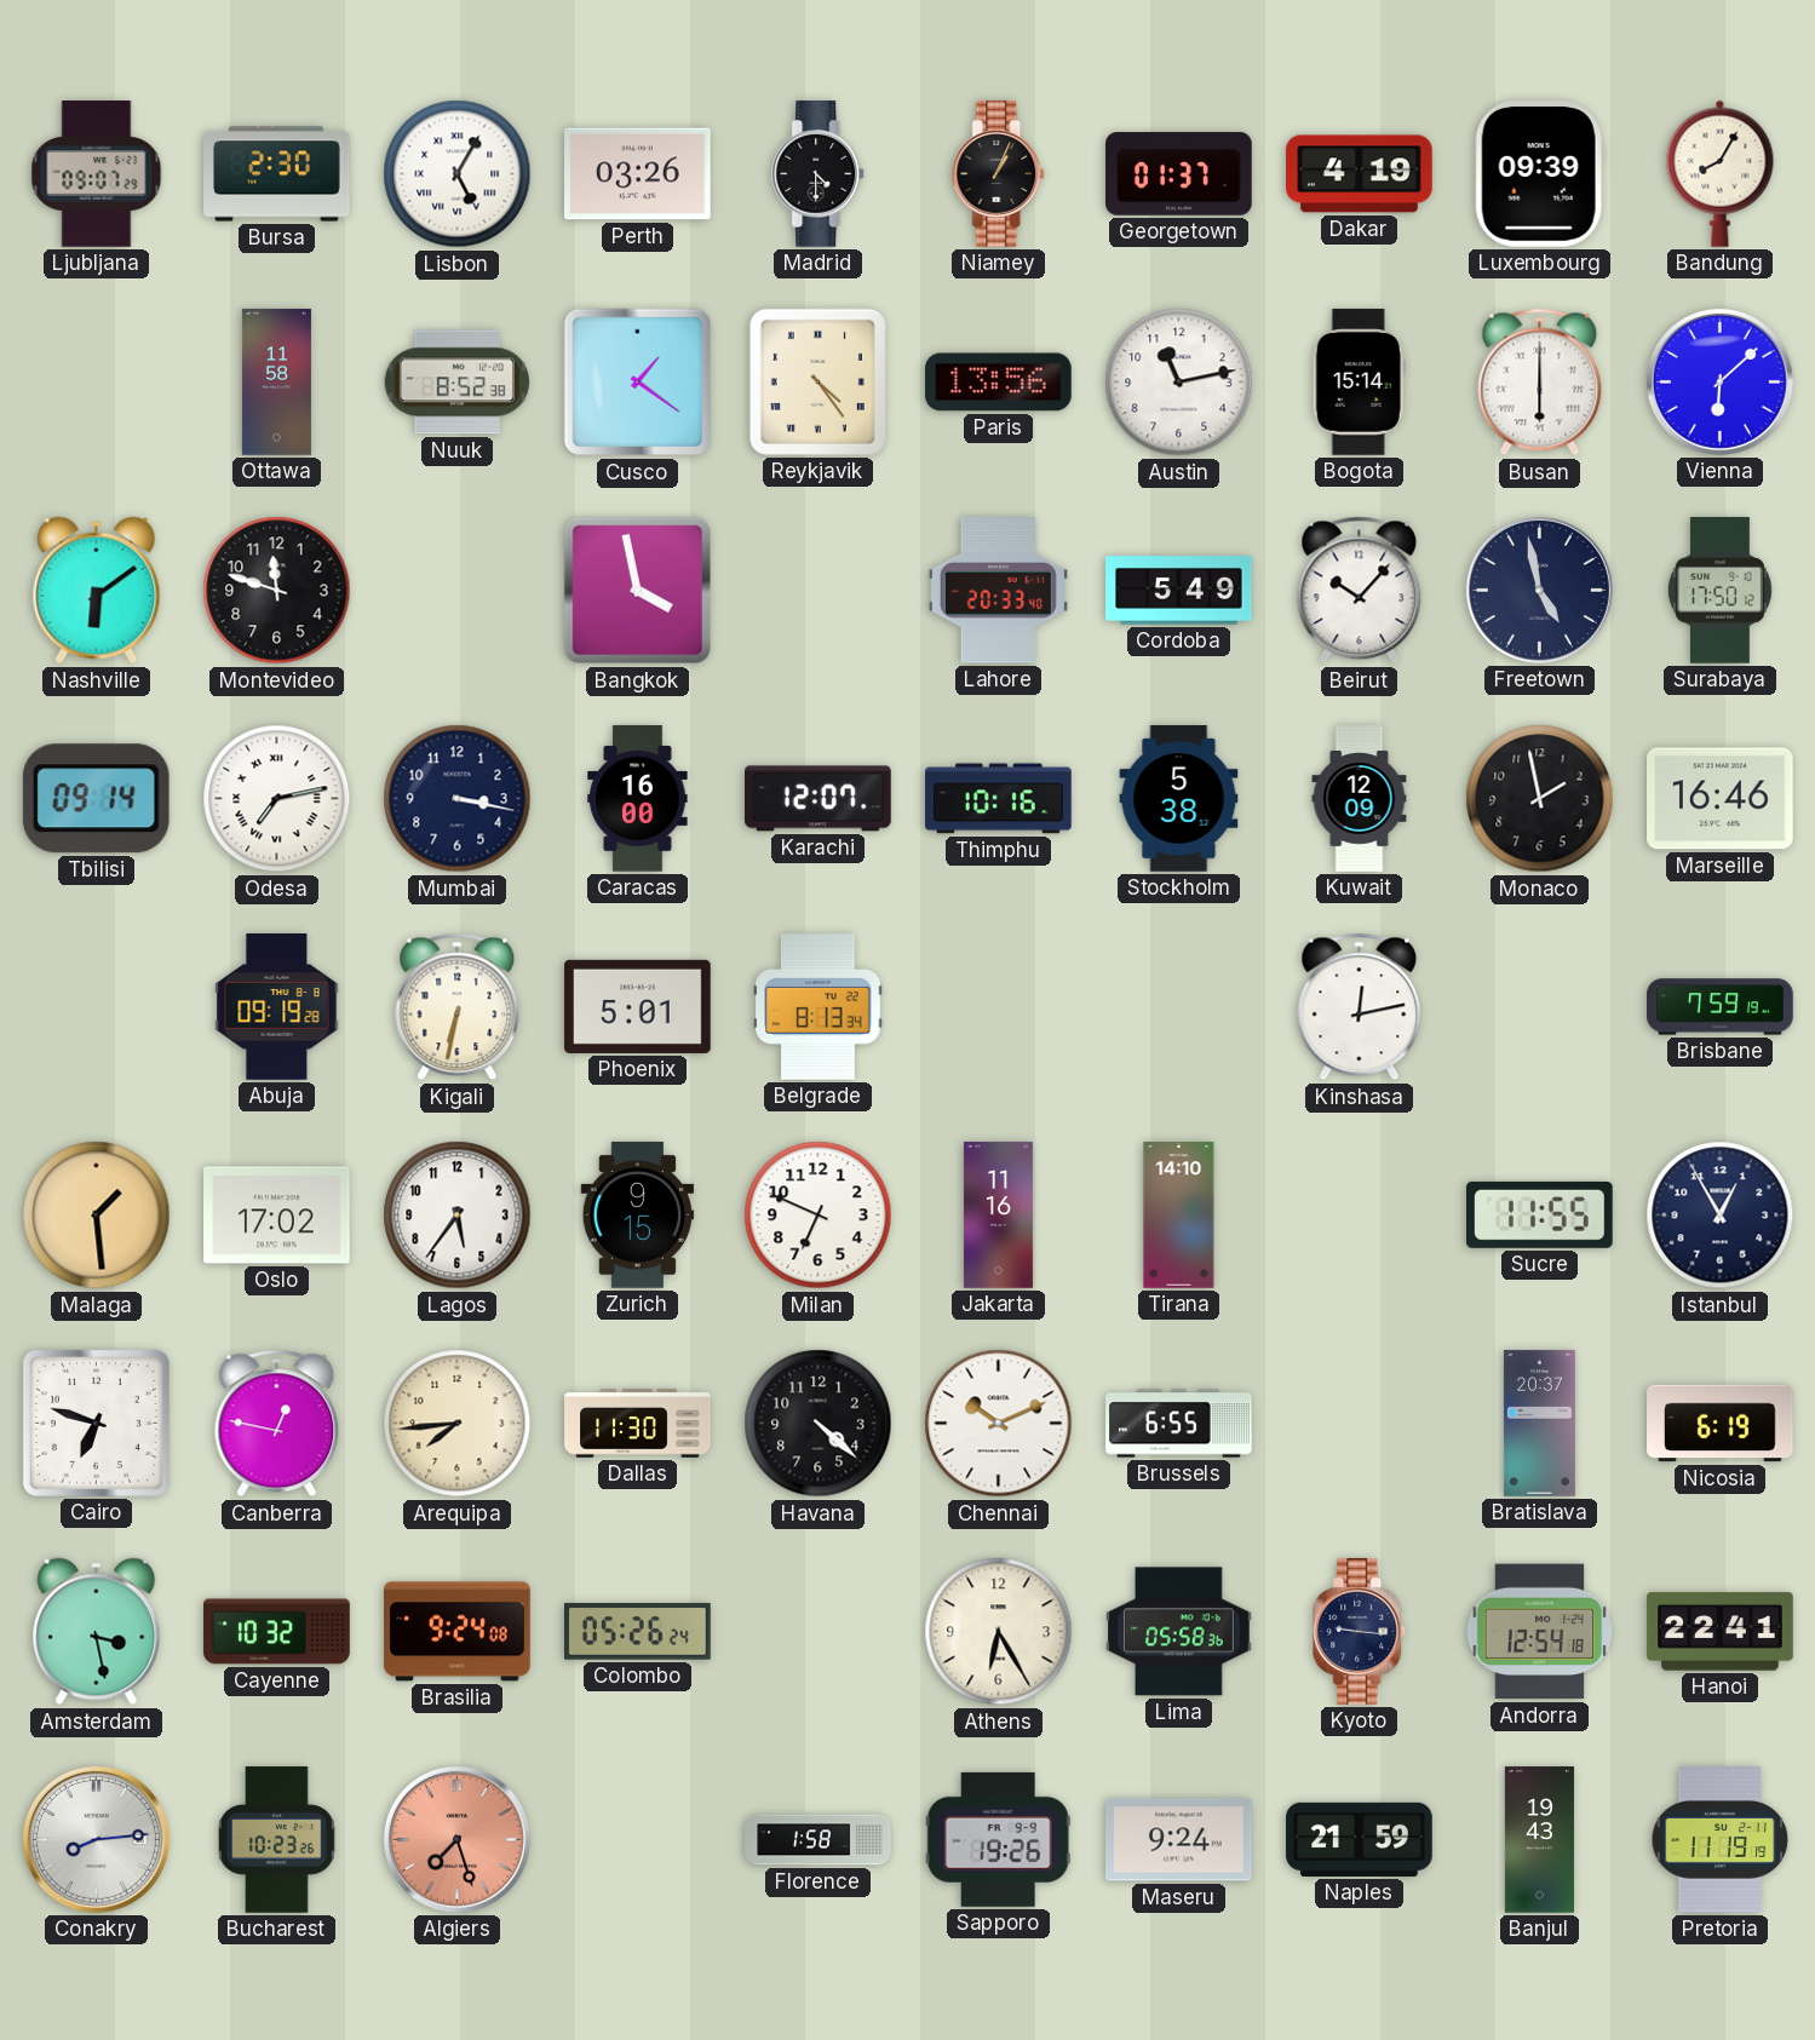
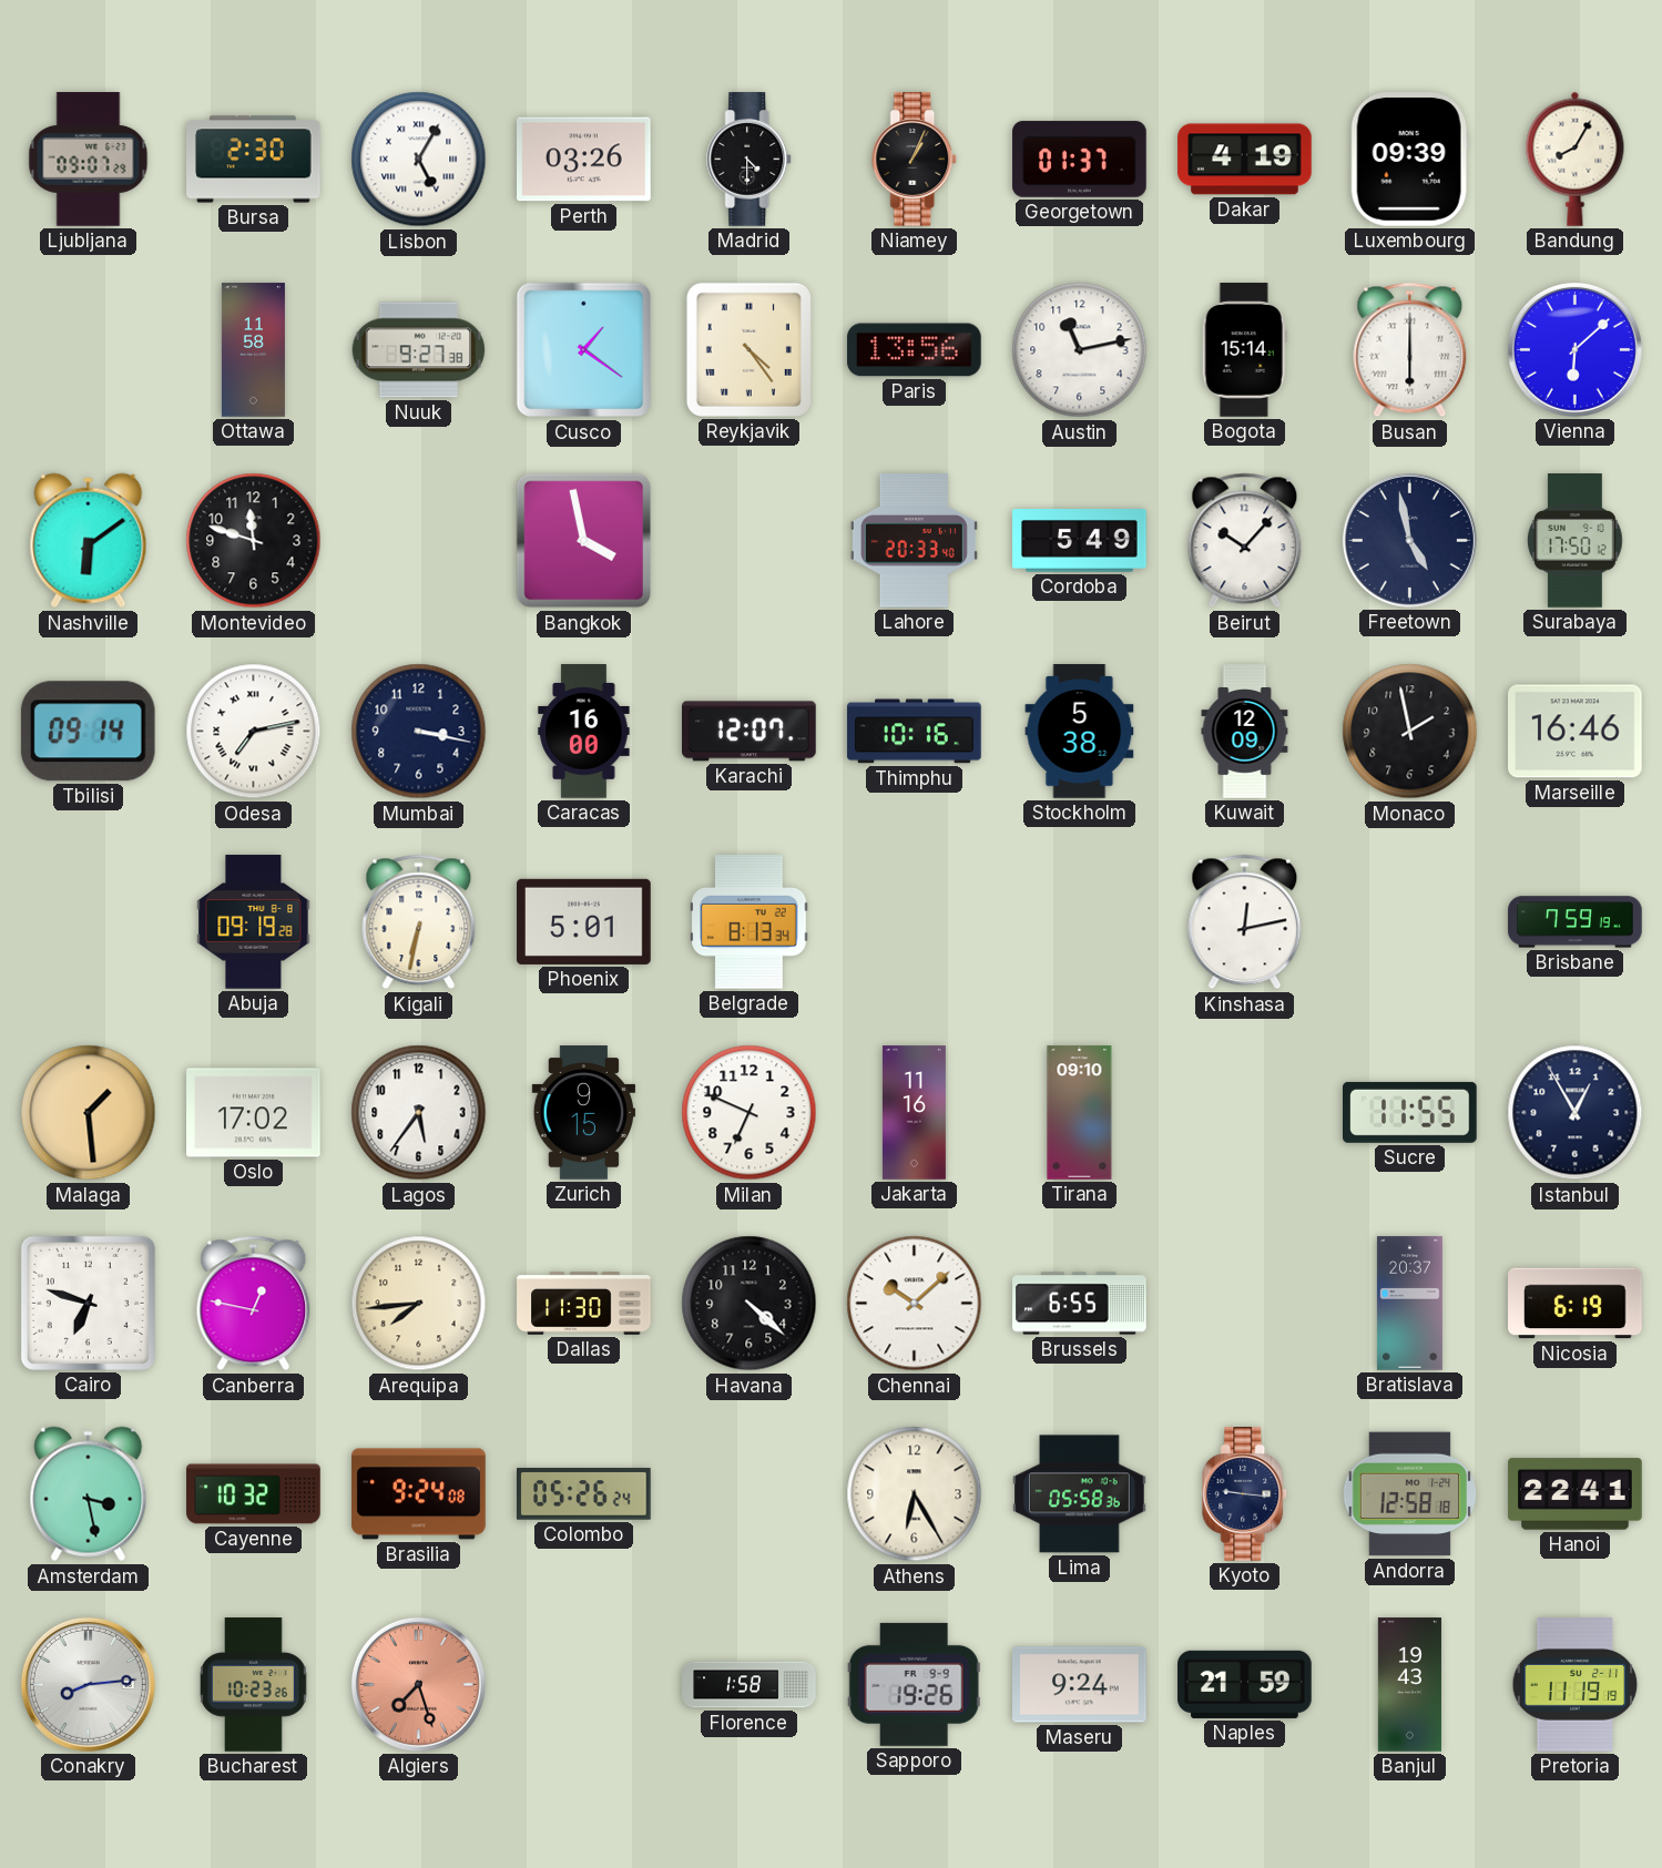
Nuuk: 8:52 -> 9:27 (419, 350)
Tirana: 14:10 -> 09:10 (1080, 1113)
Chennai: 10:11 -> 10:08 (915, 1304)
Andorra: 12:54 -> 12:58 (1410, 1494)
